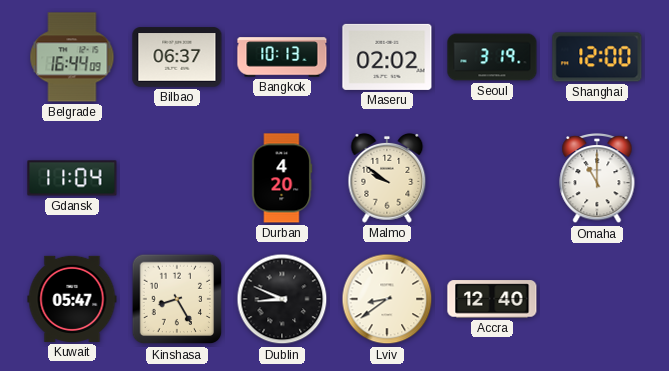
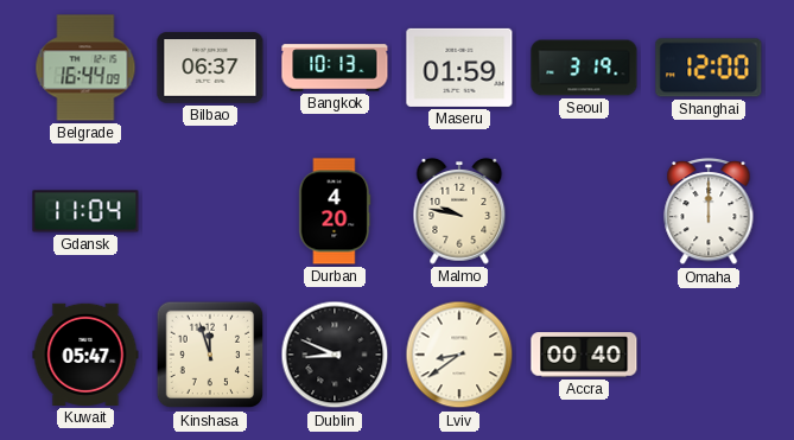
Maseru: 02:02 -> 01:59 (459, 68)
Malmo: 9:51 -> 9:47 (459, 211)
Omaha: 11:00 -> 12:00 (709, 212)
Kinshasa: 8:25 -> 11:57 (210, 355)
Accra: 12:40 -> 00:40 (584, 355)
